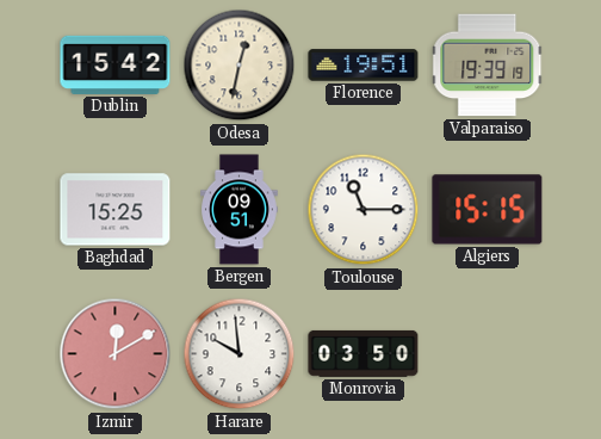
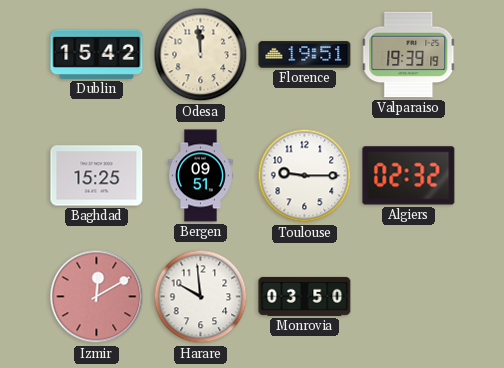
Odesa: 12:32 -> 11:59 (201, 55)
Toulouse: 11:15 -> 9:15 (305, 176)
Algiers: 15:15 -> 02:32 (409, 176)
